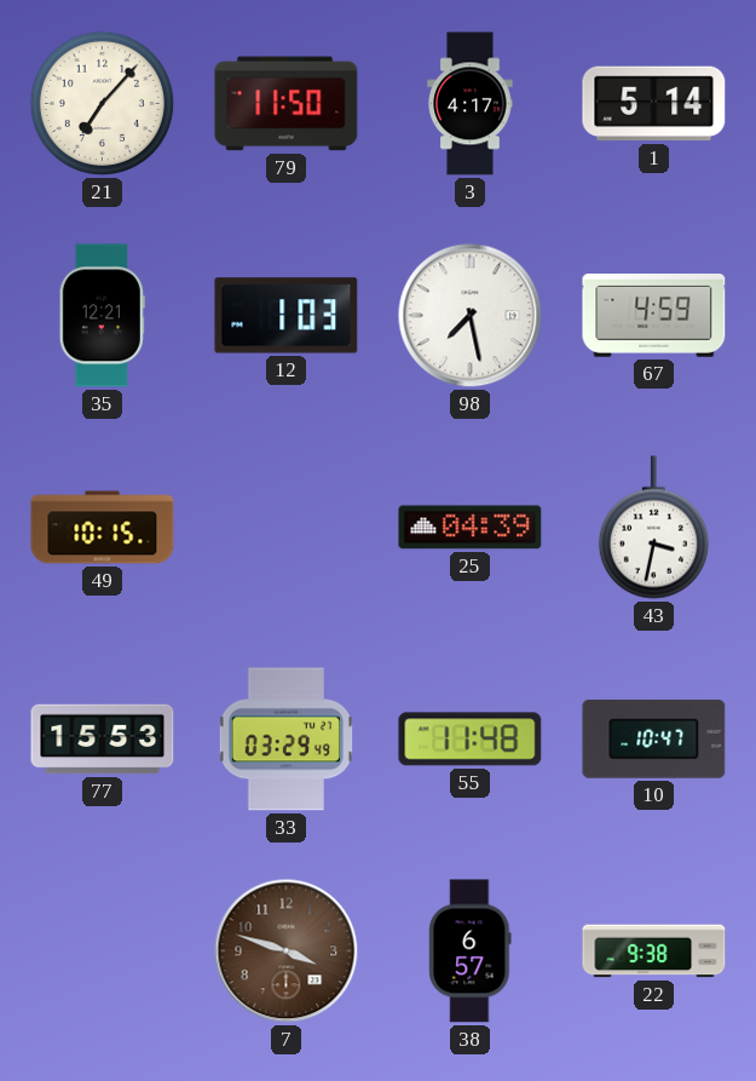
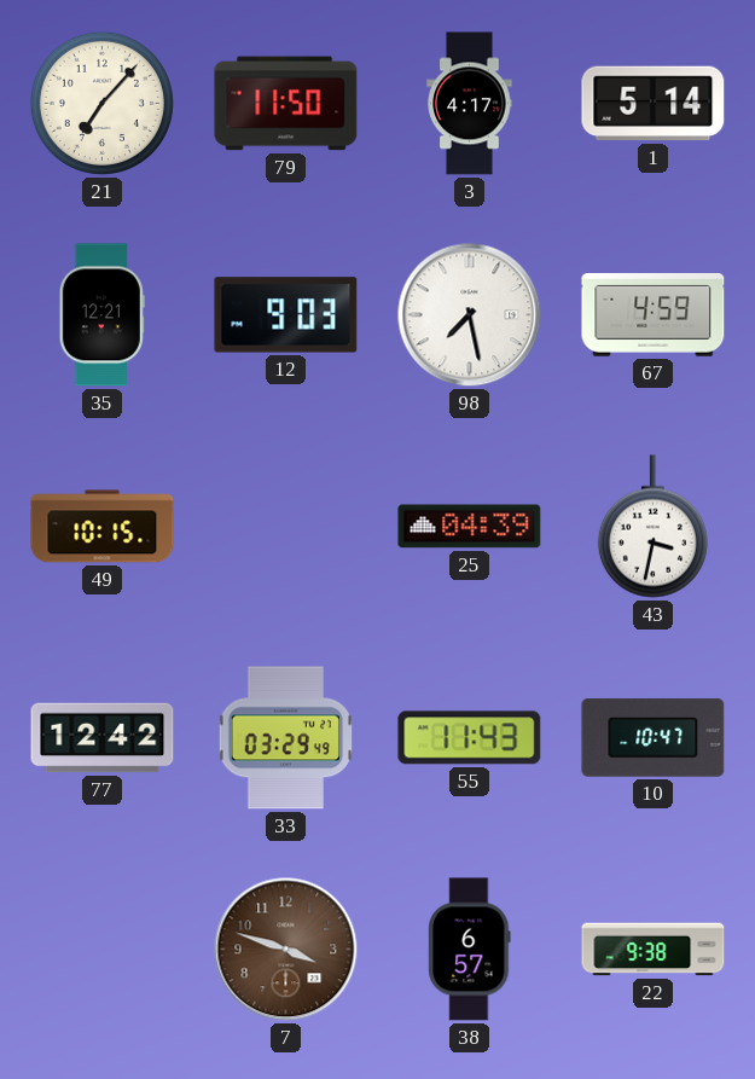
12: 1:03 -> 9:03 (286, 315)
77: 15:53 -> 12:42 (103, 738)
55: 11:48 -> 11:43 (470, 738)
